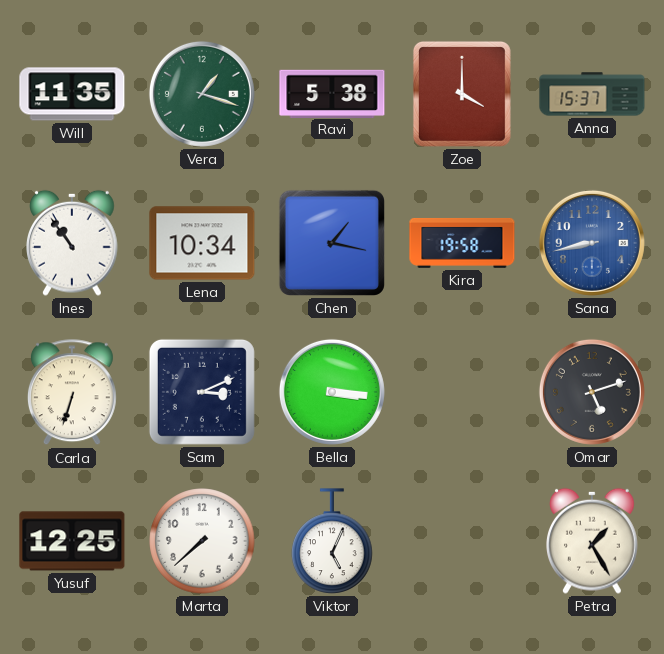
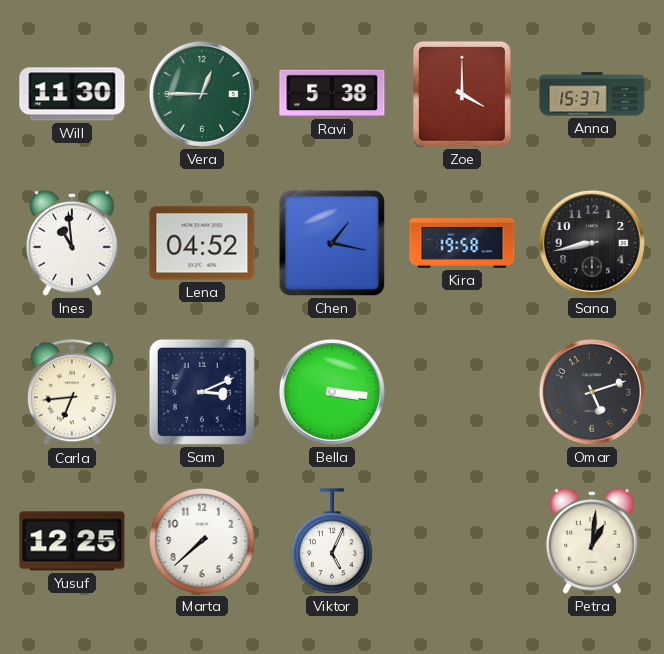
Will: 11:35 -> 11:30 (72, 94)
Vera: 1:18 -> 12:45 (202, 94)
Ines: 10:54 -> 10:59 (73, 243)
Lena: 10:34 -> 04:52 (202, 243)
Sana dial: blue -> black (592, 243)
Carla: 6:33 -> 6:44 (72, 393)
Petra: 1:25 -> 1:01 (593, 541)
